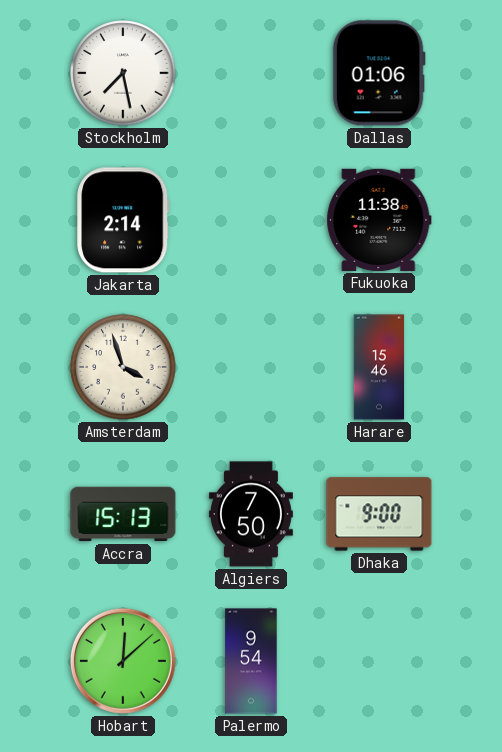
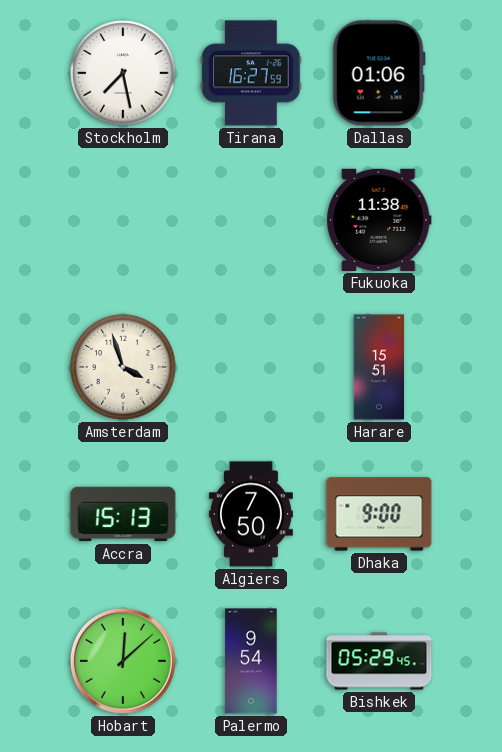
Tirana: none -> 16:27 (251, 73)
Jakarta: 2:14 -> none (123, 220)
Harare: 15:46 -> 15:51 (379, 367)
Bishkek: none -> 05:29 (379, 661)
